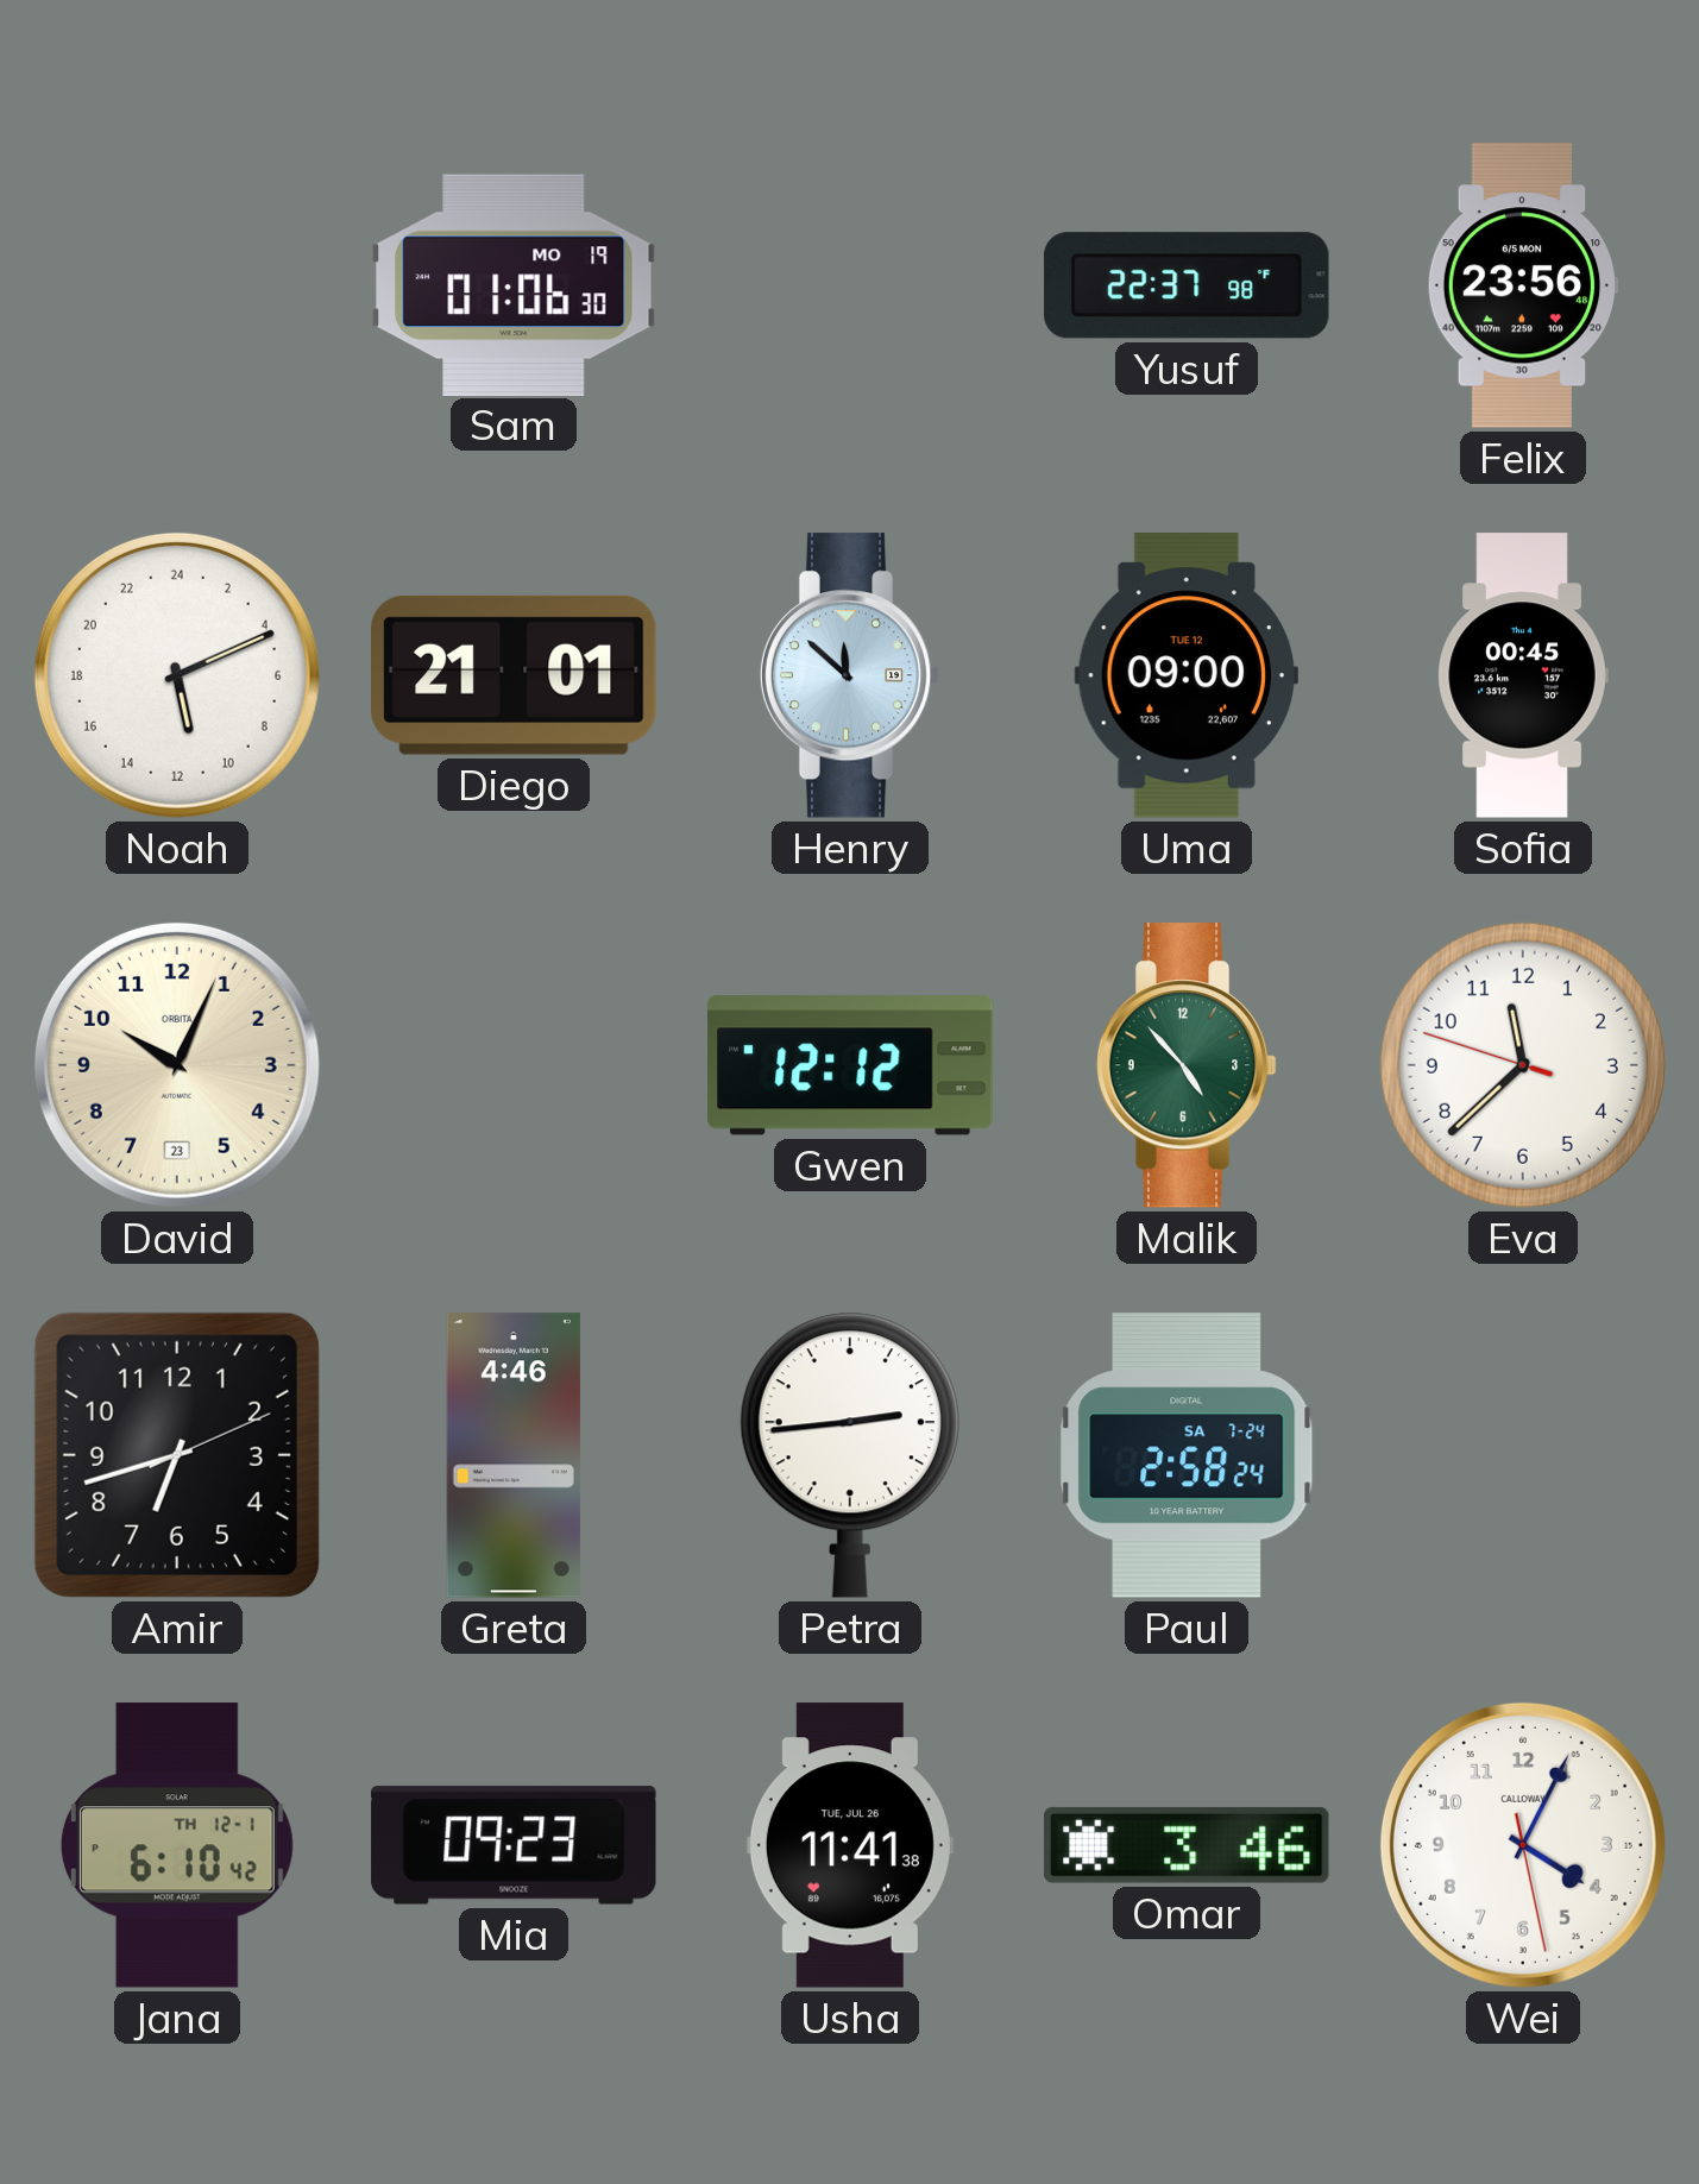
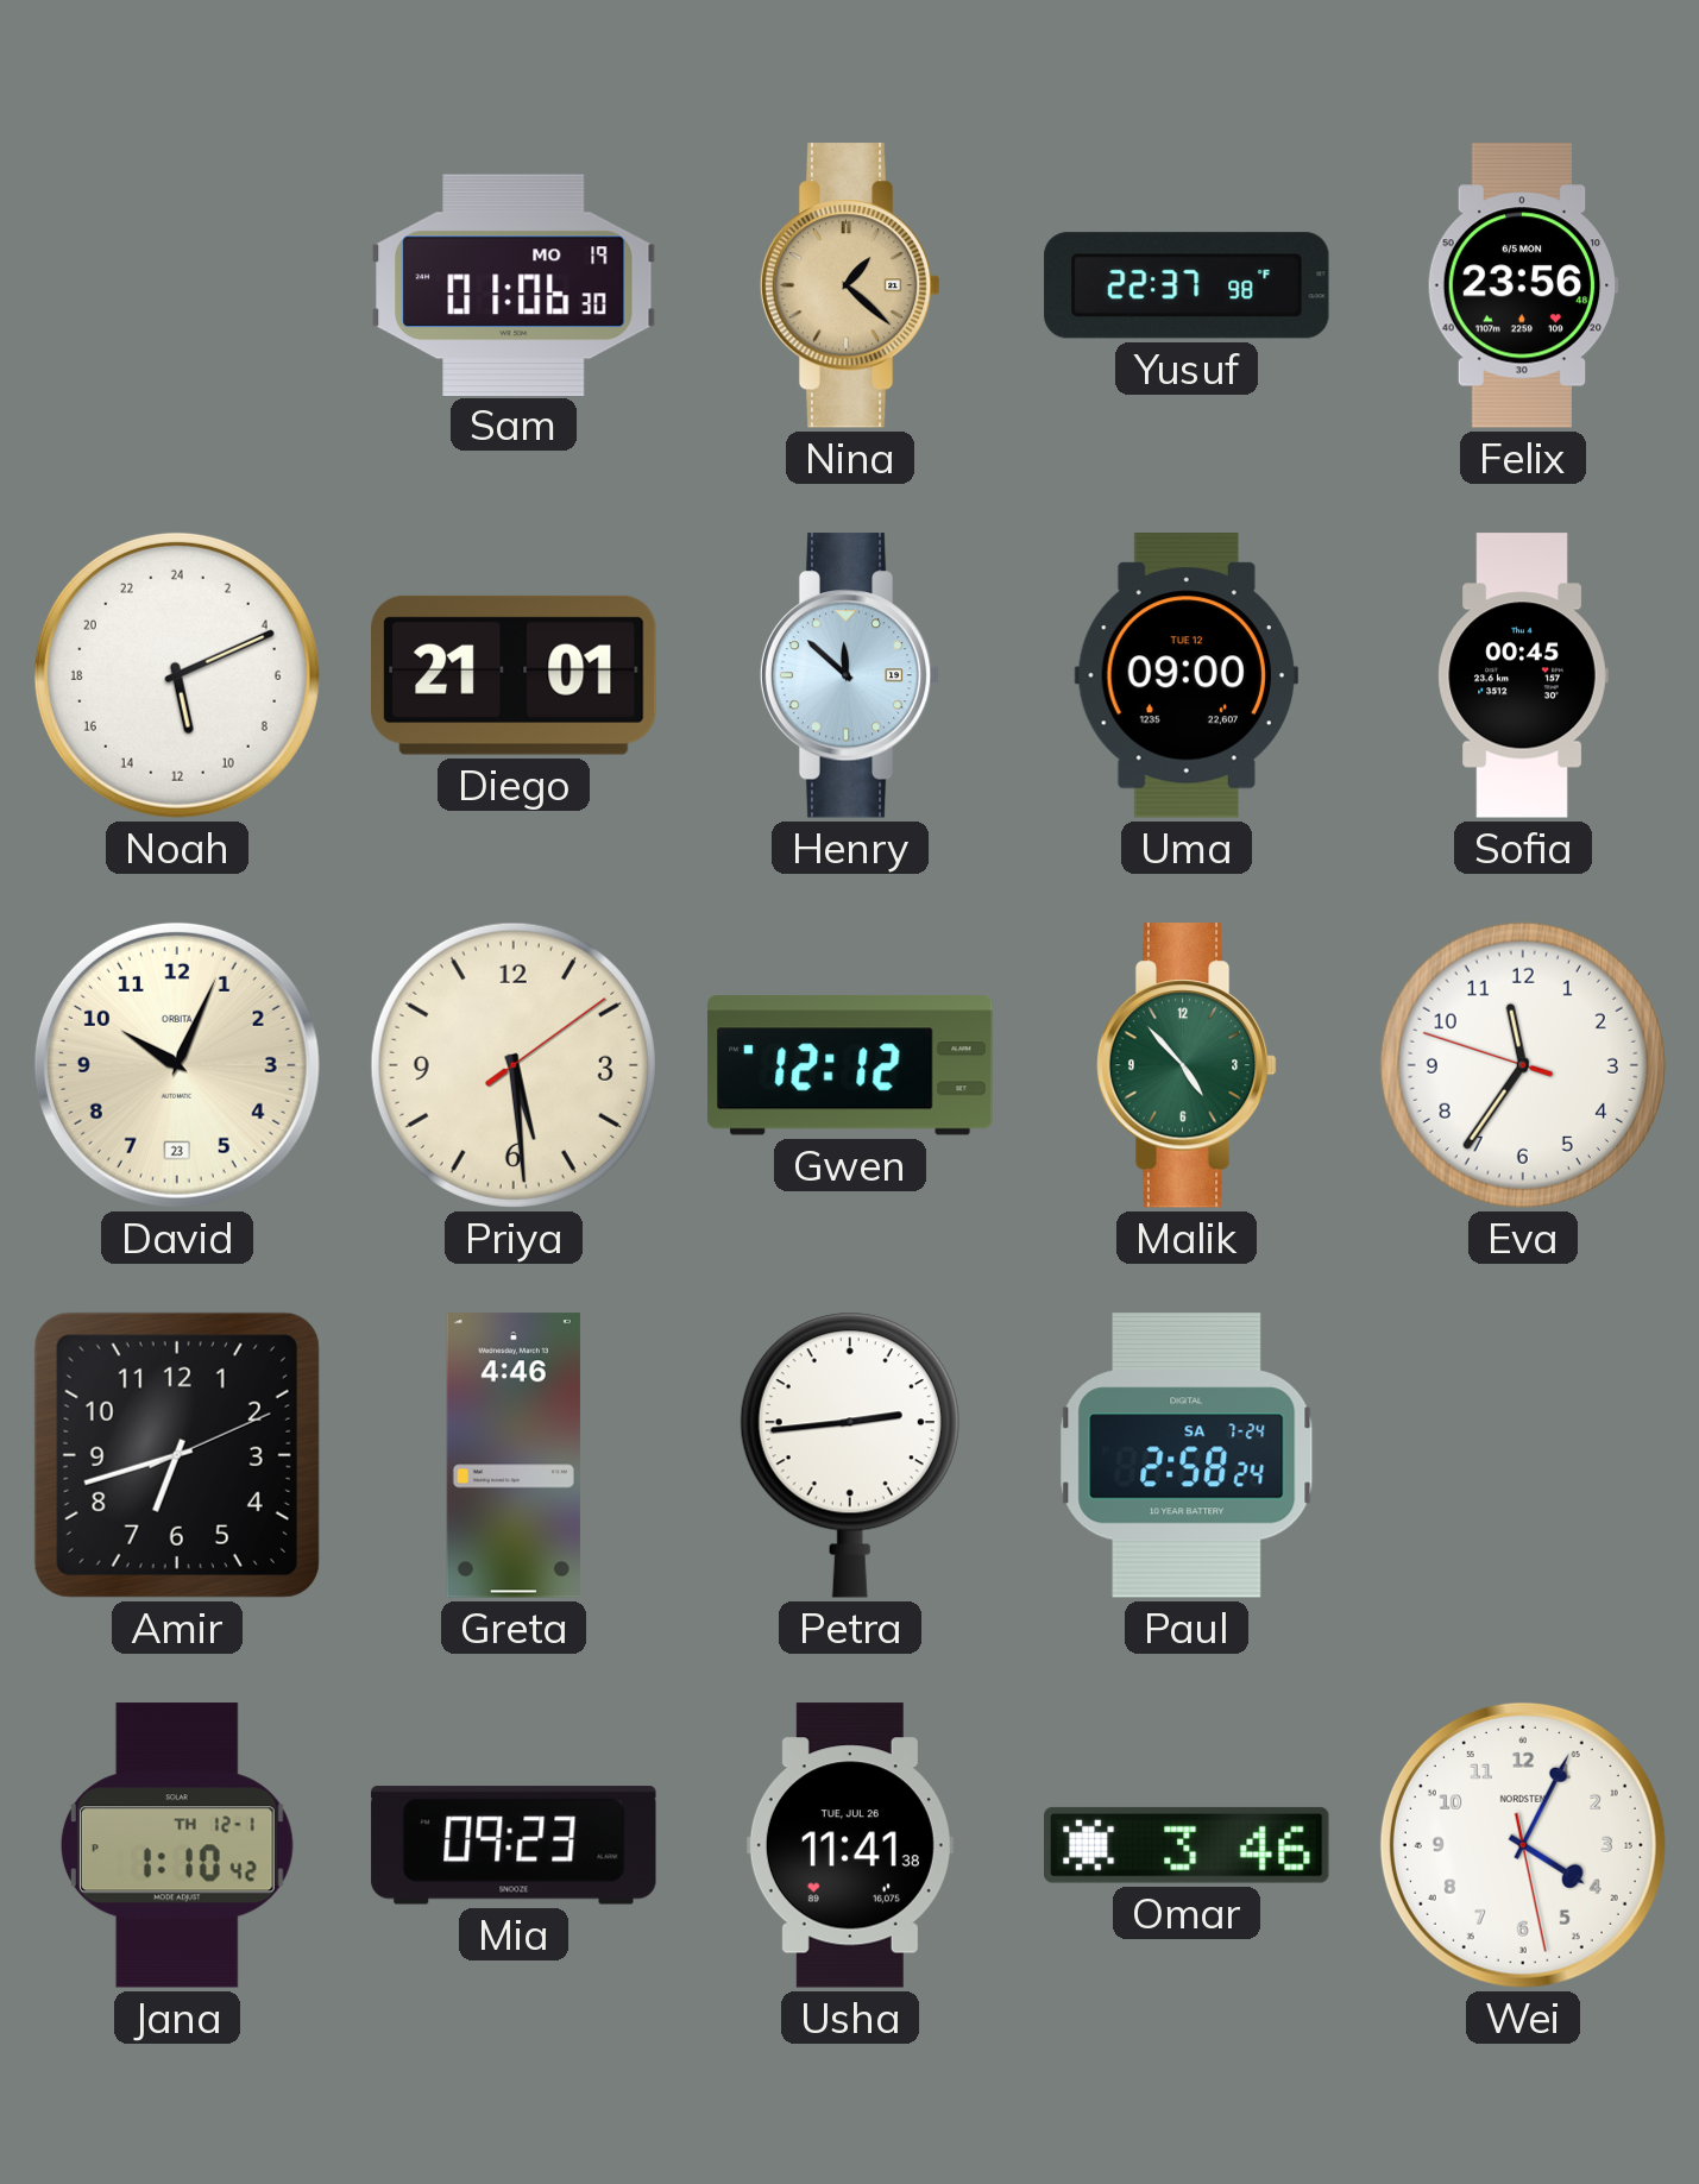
Nina: none -> 1:22 (850, 285)
Priya: none -> 5:29 (514, 1065)
Eva: 11:37 -> 11:35 (1523, 1065)
Jana: 6:10 -> 1:10 (177, 1845)
Wei brand: CALLOWAY -> NORDSTEN (1523, 1845)
